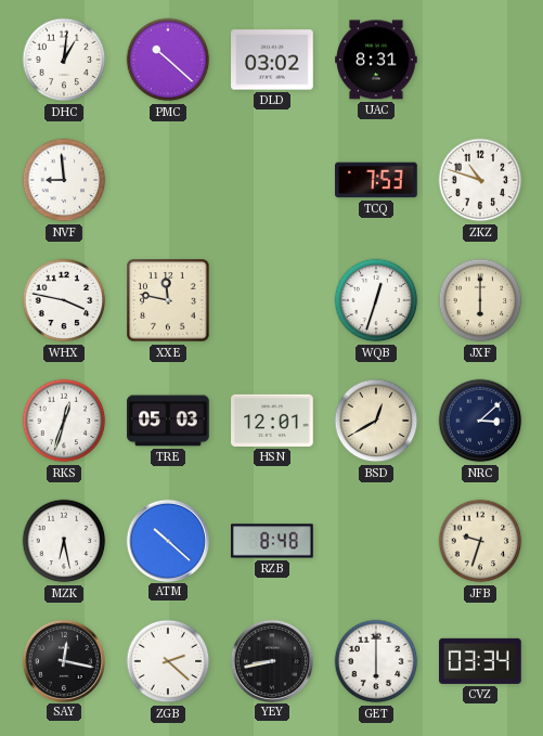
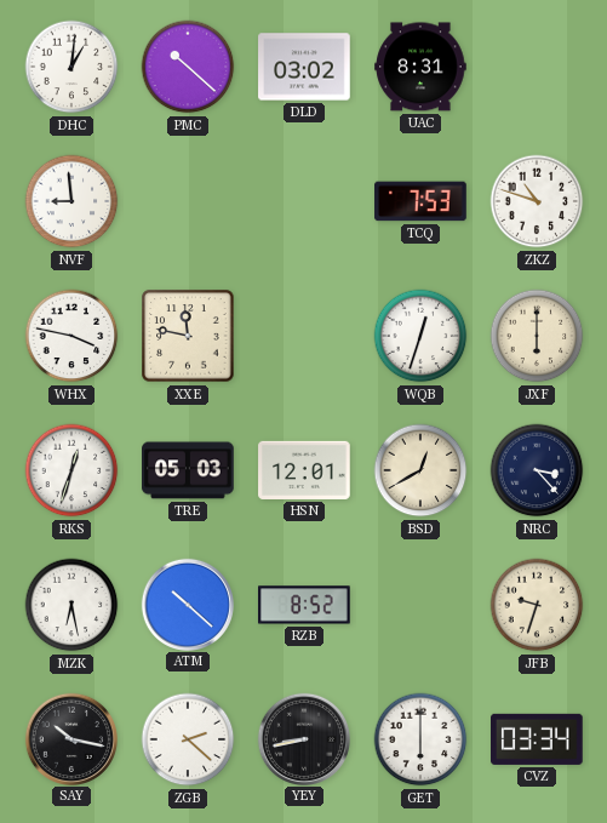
NRC: 3:08 -> 3:23 (537, 470)
RZB: 8:48 -> 8:52 (304, 605)
SAY: 12:17 -> 10:17 (70, 738)
